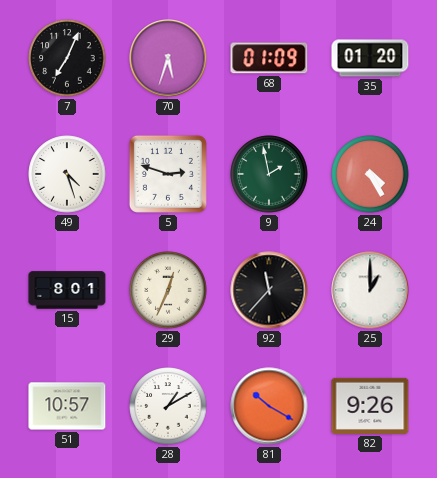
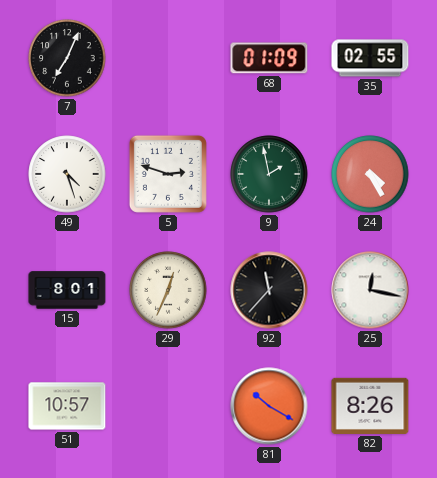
70: 5:33 -> none (168, 58)
35: 01:20 -> 02:55 (370, 58)
25: 1:00 -> 12:17 (370, 290)
28: 1:10 -> none (168, 406)
82: 9:26 -> 8:26 (370, 406)
